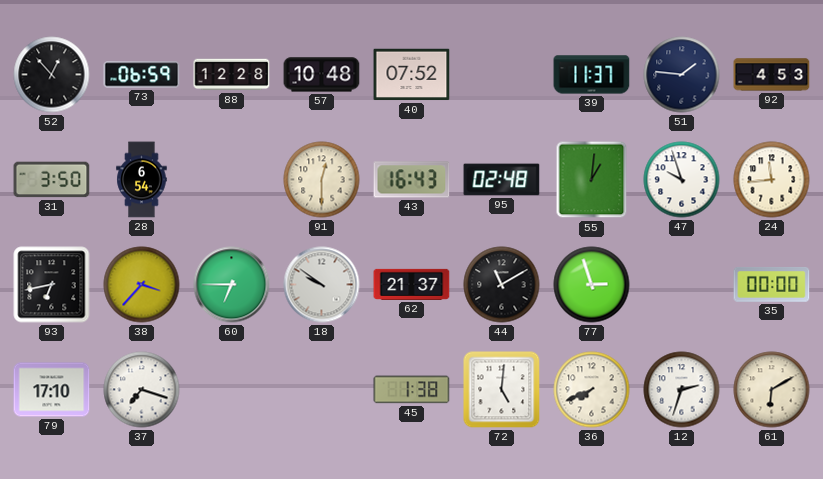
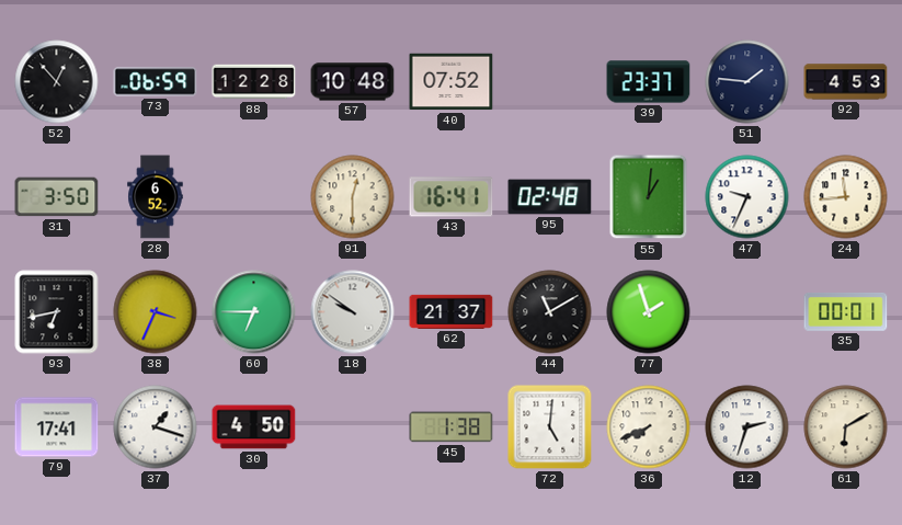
39: 11:37 -> 23:37 (649, 82)
28: 6:54 -> 6:52 (156, 197)
43: 16:43 -> 16:41 (452, 197)
47: 9:57 -> 9:34 (747, 197)
38: 3:37 -> 3:34 (156, 312)
77: 2:57 -> 1:57 (649, 312)
35: 00:00 -> 00:01 (846, 312)
79: 17:10 -> 17:41 (57, 427)
37: 7:18 -> 1:18 (156, 427)
30: none -> 4:50 (254, 427)
